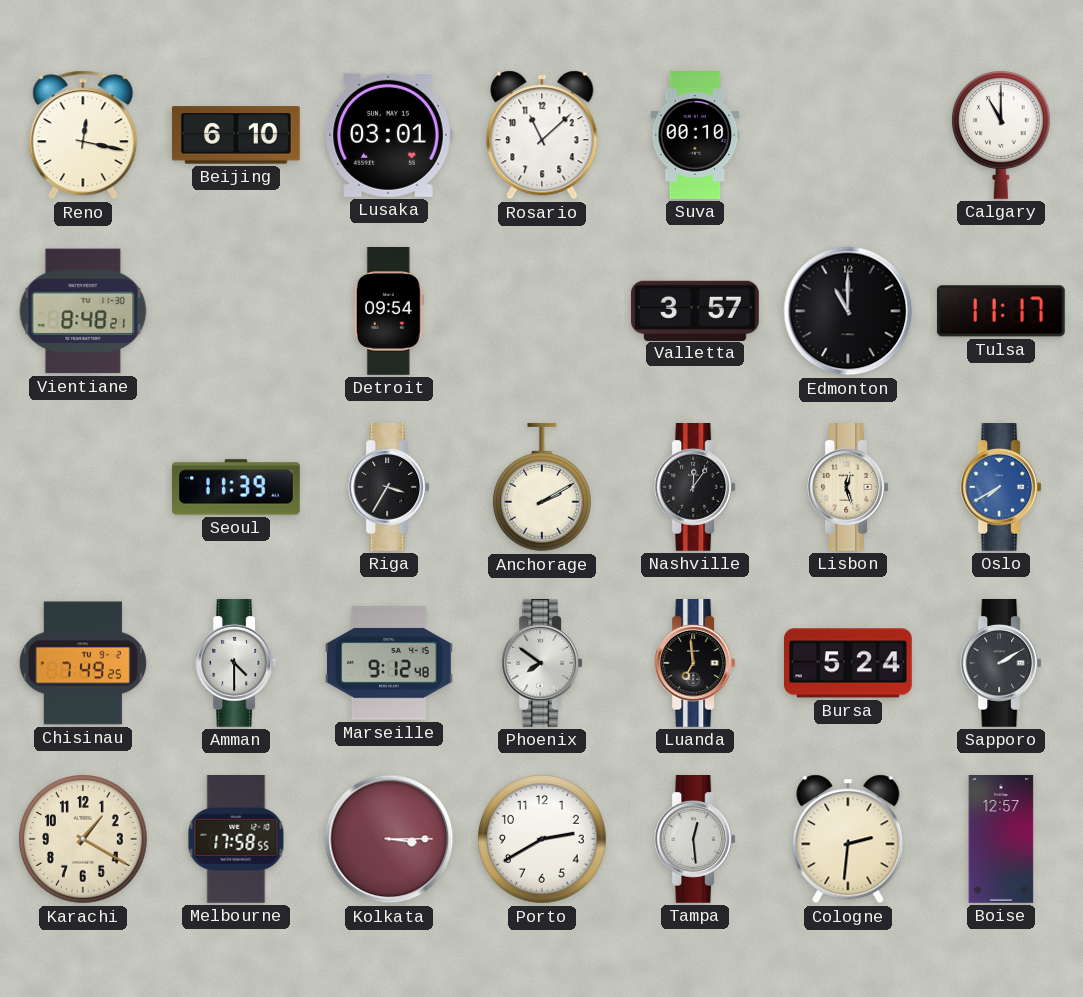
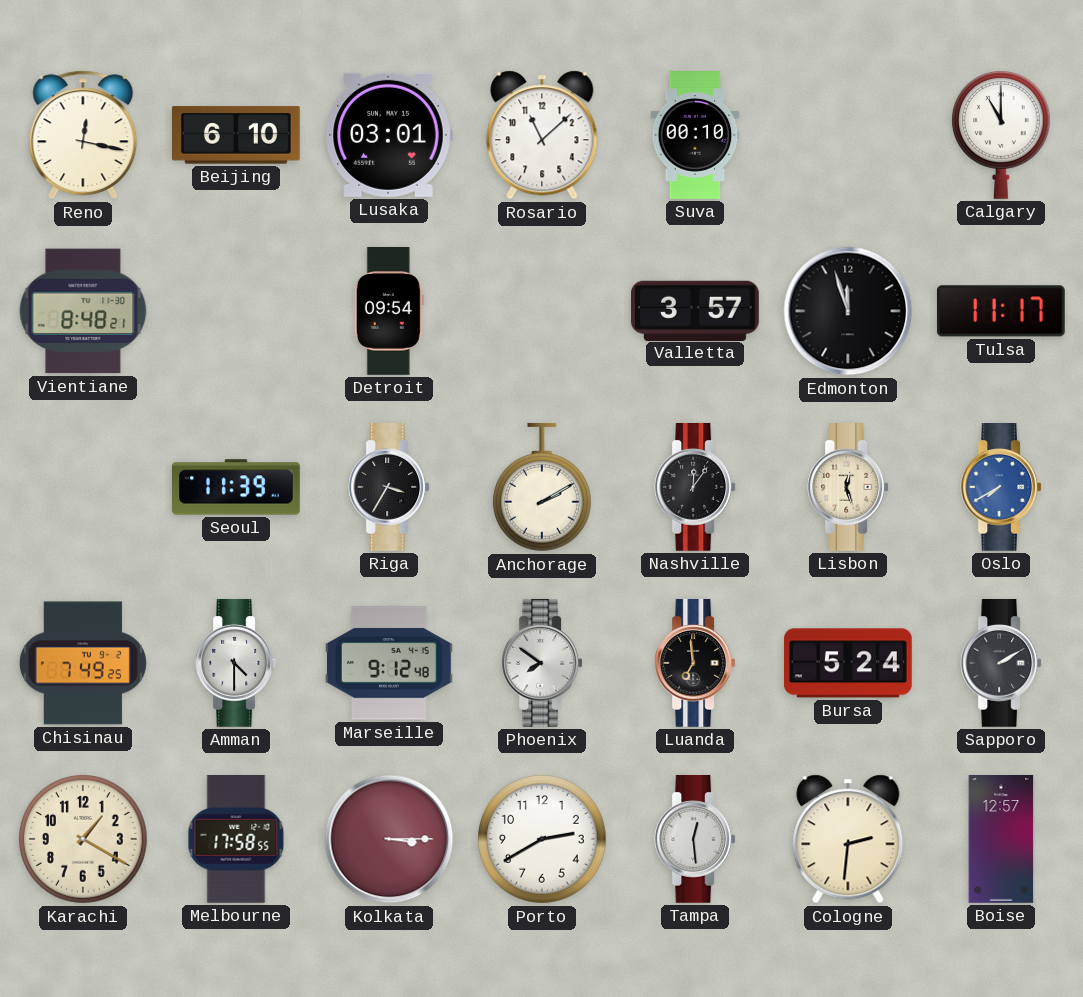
Edmonton: 11:00 -> 11:57 (848, 311)
